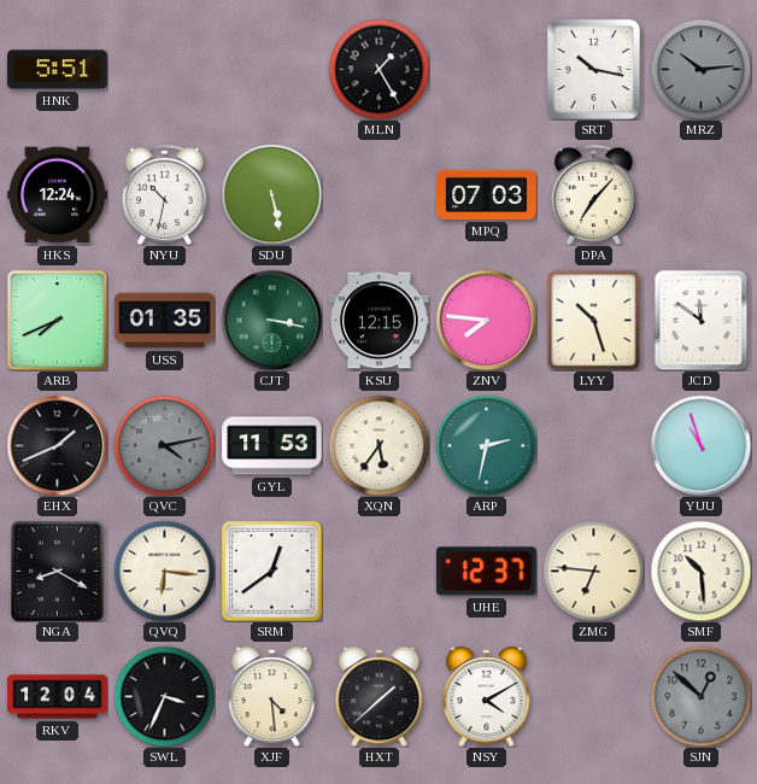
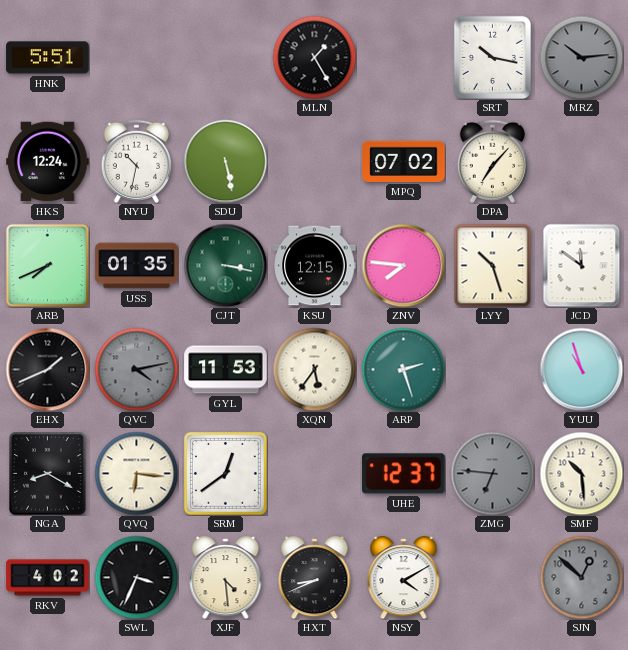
MPQ: 07:03 -> 07:02 (404, 161)
ARP: 2:32 -> 2:27 (403, 369)
ZMG dial: cream -> grey (492, 473)
RKV: 12:04 -> 4:02 (48, 578)
HXT: 1:38 -> 8:41 (315, 578)
